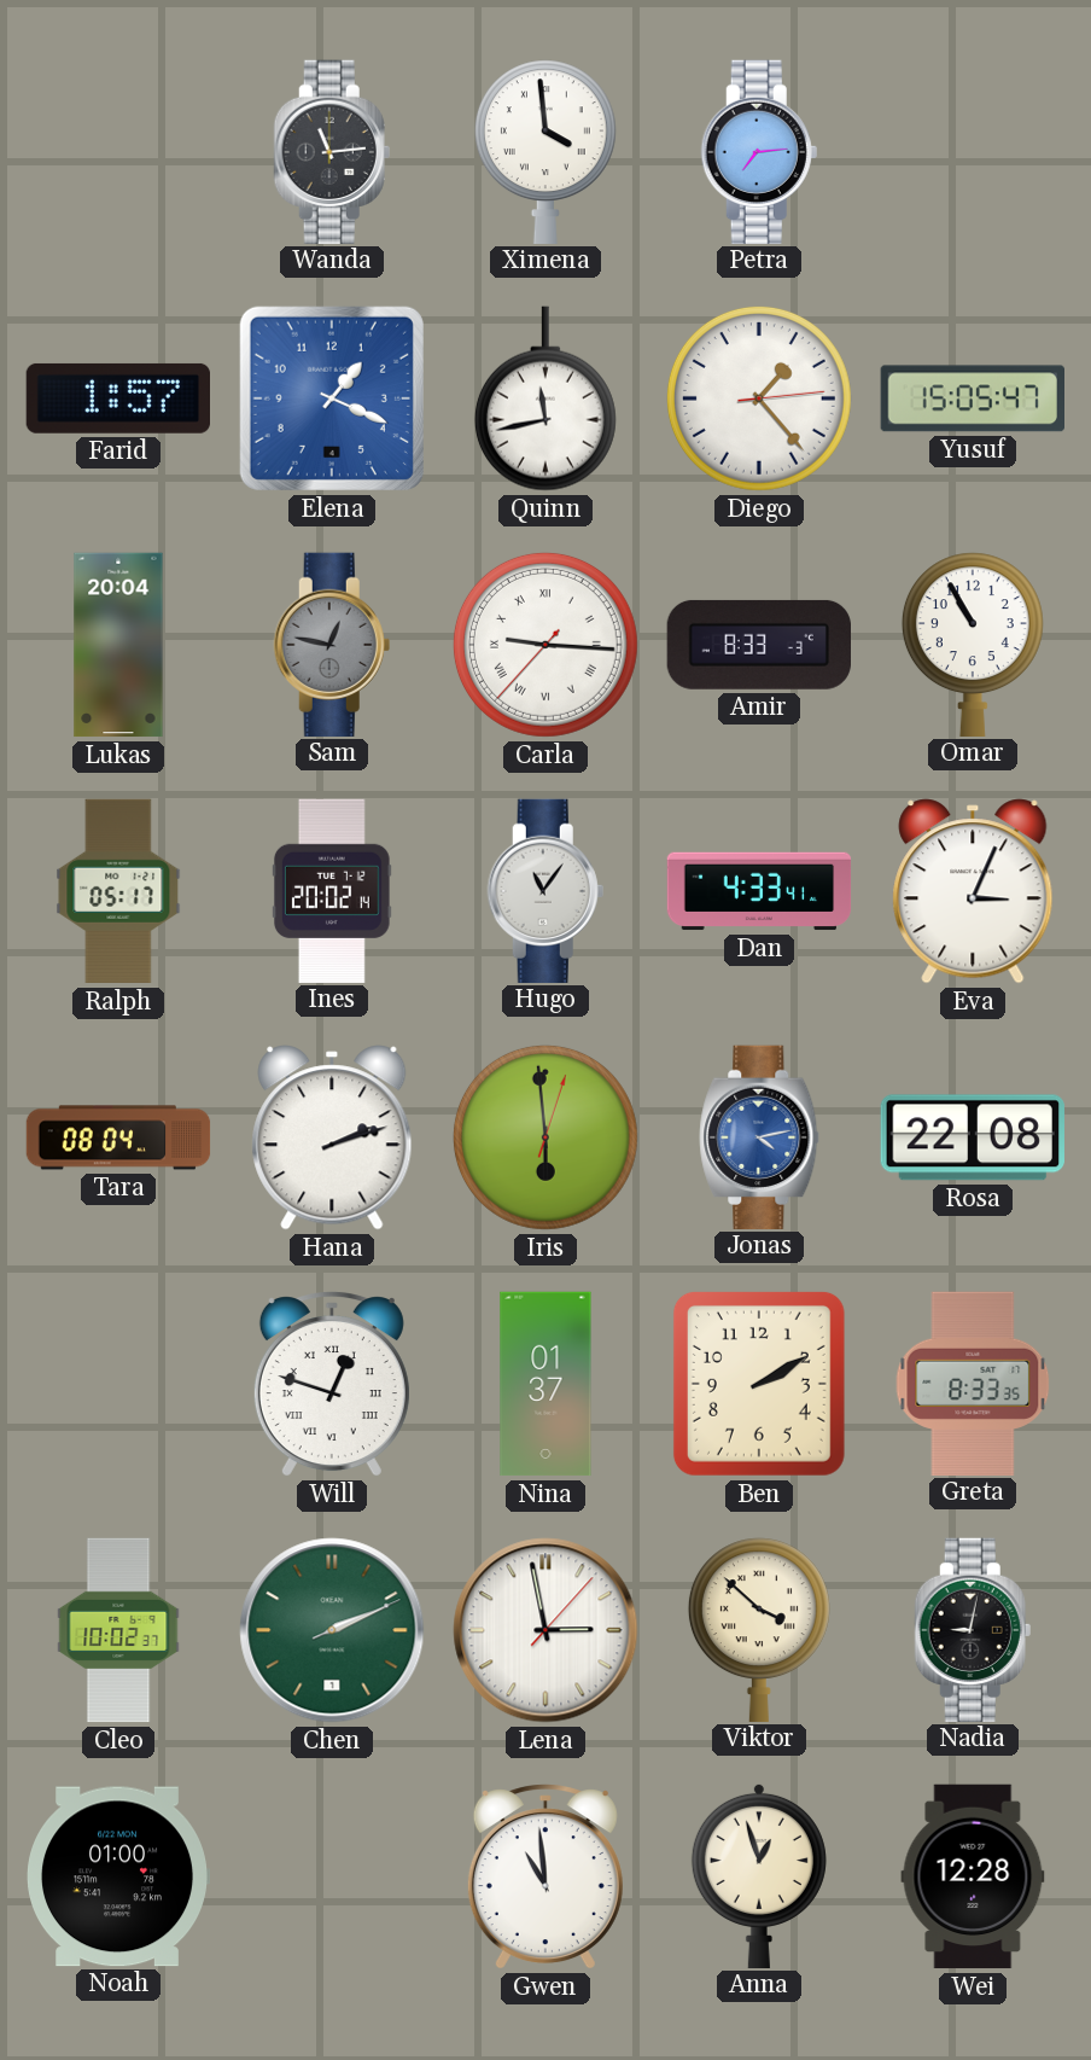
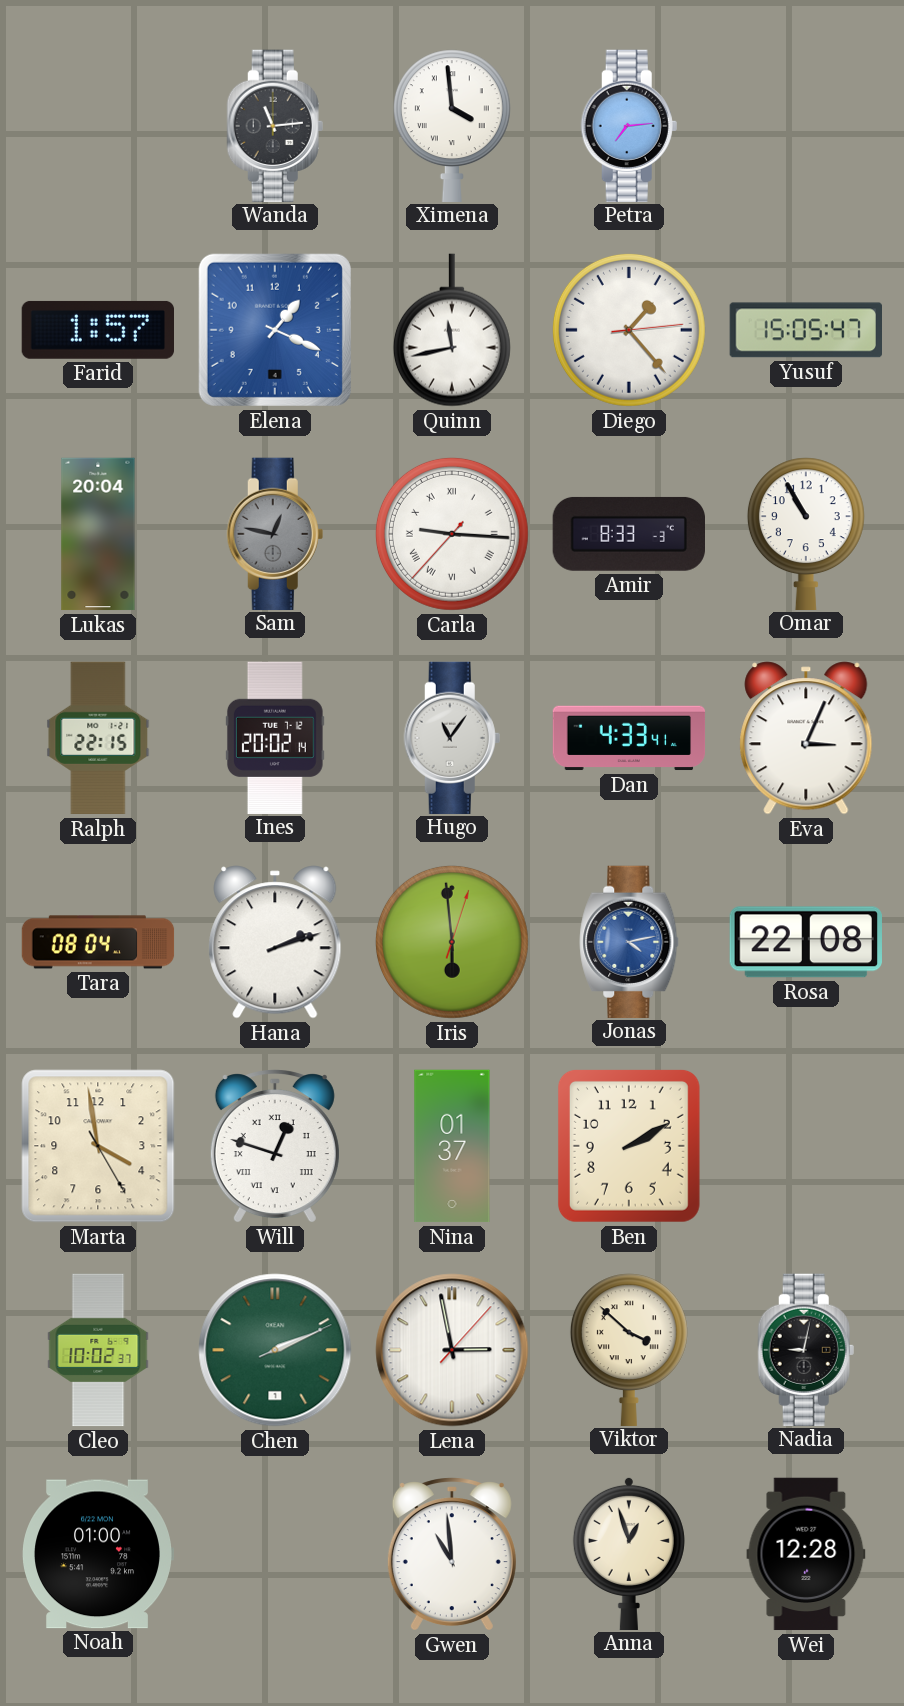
Ralph: 05:17 -> 22:15 (98, 738)
Marta: none -> 3:58 (98, 1146)
Greta: 8:33 -> none (973, 1383)
